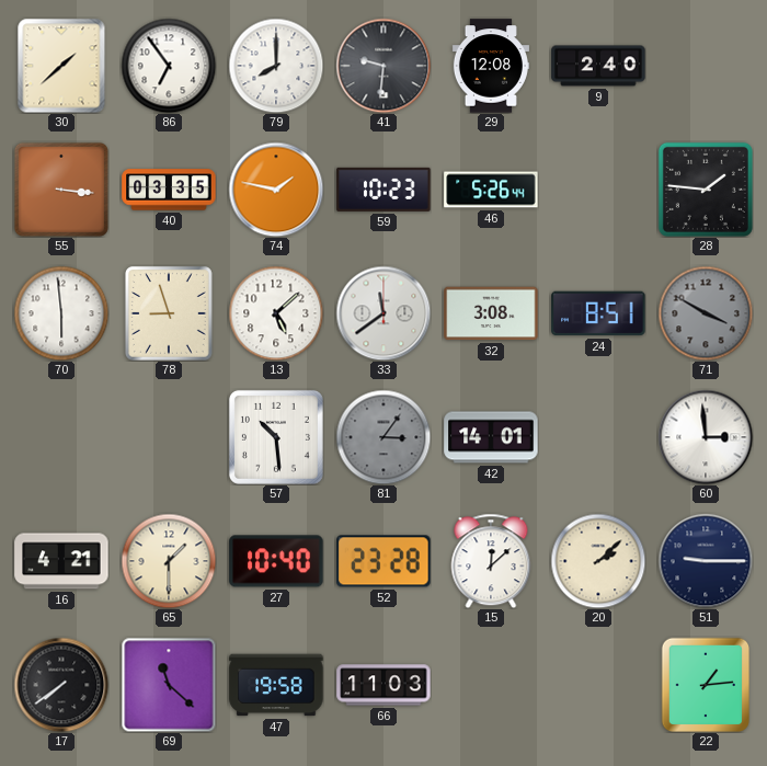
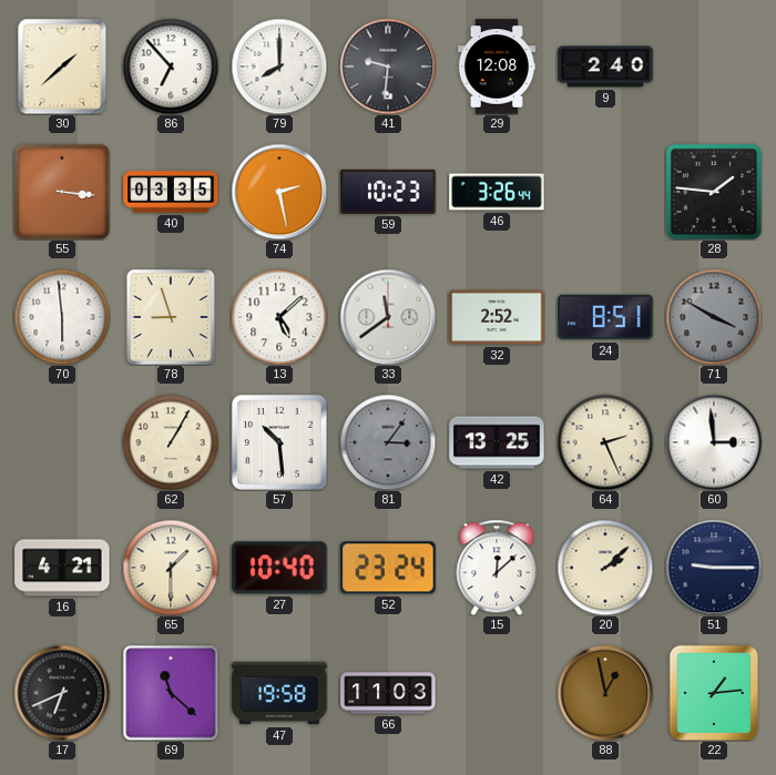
86: 6:54 -> 6:53 (171, 67)
74: 1:47 -> 2:28 (279, 192)
46: 5:26 -> 3:26 (497, 192)
32: 3:08 -> 2:52 (497, 317)
62: none -> 1:05 (171, 442)
42: 14:01 -> 13:25 (497, 442)
64: none -> 2:26 (605, 442)
52: 23:28 -> 23:24 (388, 568)
17: 7:39 -> 6:41 (62, 693)
88: none -> 12:58 (605, 693)
